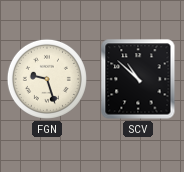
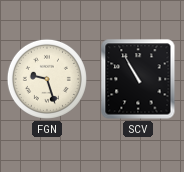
SCV: 10:52 -> 10:55 (138, 79)
